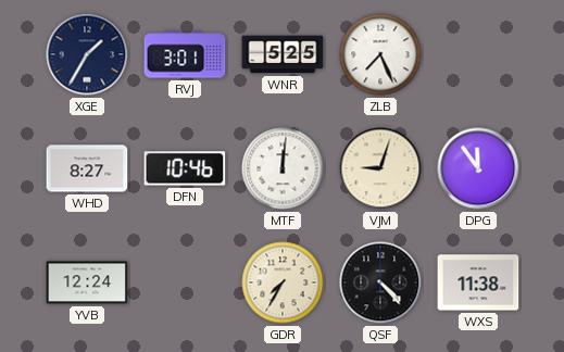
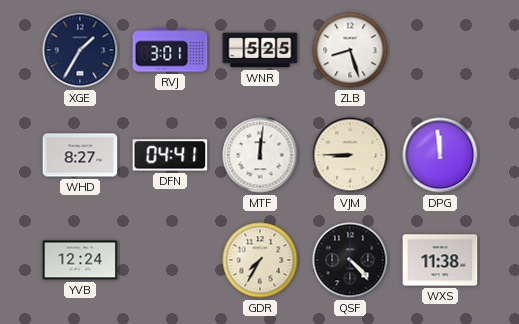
ZLB: 7:26 -> 8:27 (350, 50)
DFN: 10:46 -> 04:41 (170, 155)
VJM: 9:03 -> 8:45 (350, 155)
DPG: 11:54 -> 11:59 (440, 155)
